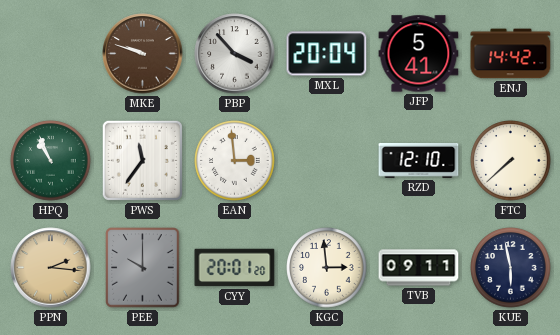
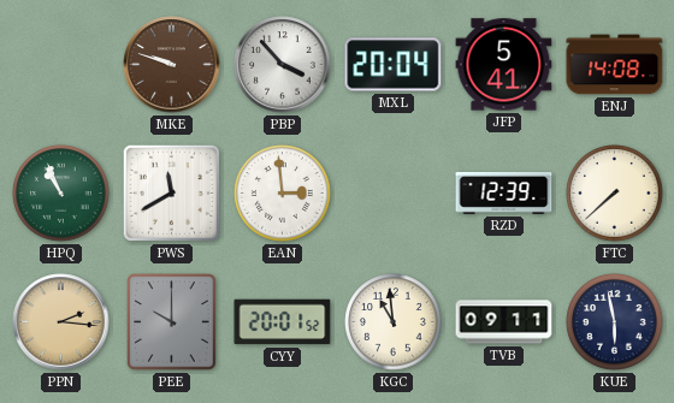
ENJ: 14:42 -> 14:08 (615, 65)
PWS: 11:36 -> 11:40 (171, 192)
RZD: 12:10 -> 12:39 (504, 192)
CYY: 20:01:20 -> 20:01:52 (283, 322)
KGC: 2:59 -> 10:59 (394, 322)
